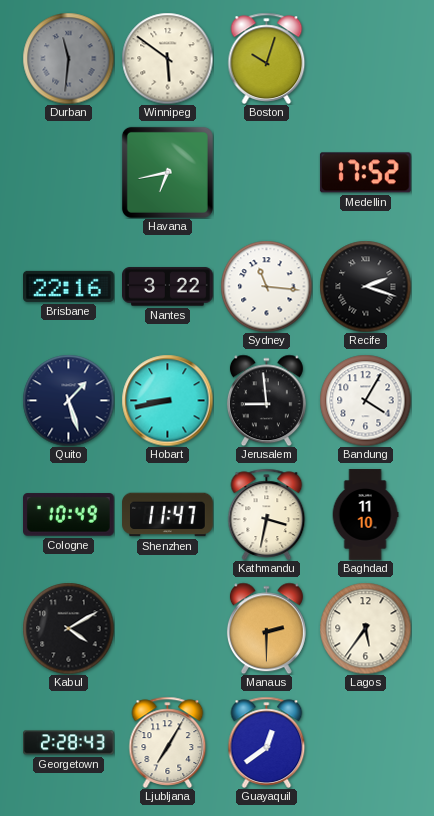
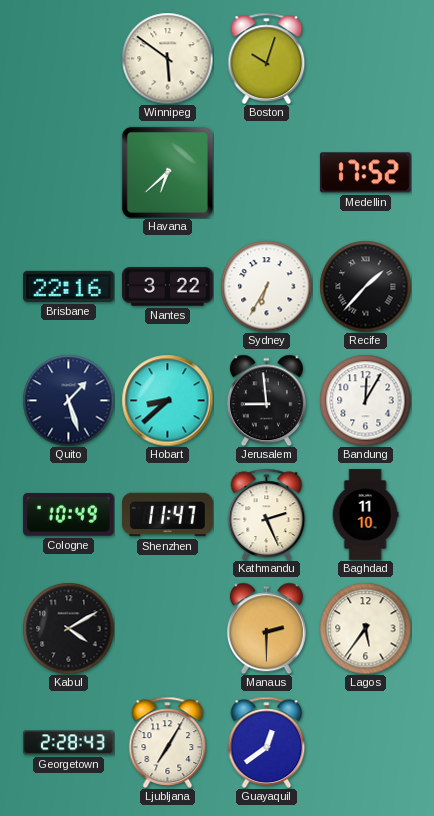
Durban: 11:31 -> none (68, 58)
Havana: 6:43 -> 6:38 (167, 172)
Sydney: 11:16 -> 6:35 (266, 286)
Recife: 2:18 -> 1:37 (365, 286)
Hobart: 8:43 -> 8:38 (167, 400)
Bandung: 4:05 -> 12:05 (365, 400)
Kathmandu: 3:32 -> 2:26 (267, 514)
